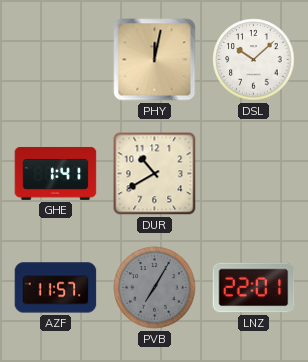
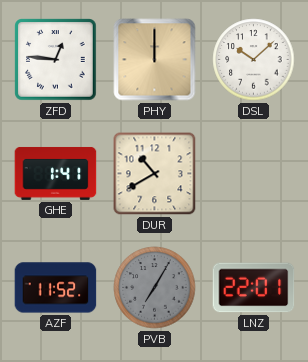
ZFD: none -> 12:46 (56, 60)
PHY: 12:02 -> 12:00 (155, 60)
AZF: 11:57 -> 11:52 (56, 288)
